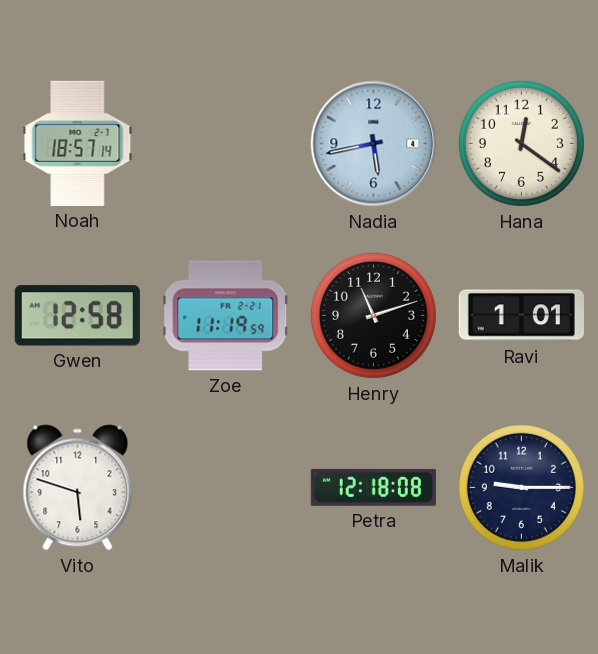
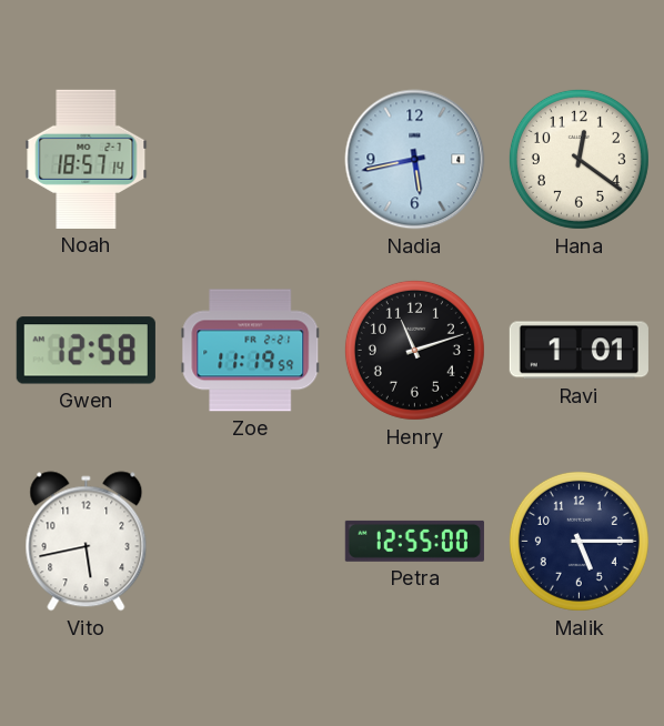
Vito: 5:48 -> 5:43 (87, 542)
Petra: 12:18 -> 12:55 (414, 541)
Malik: 9:15 -> 5:15 (579, 541)
